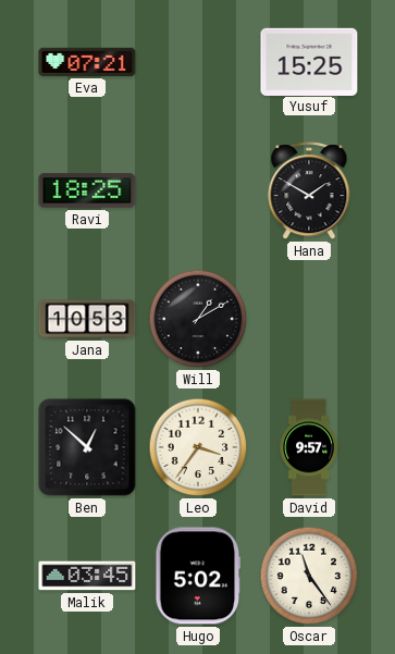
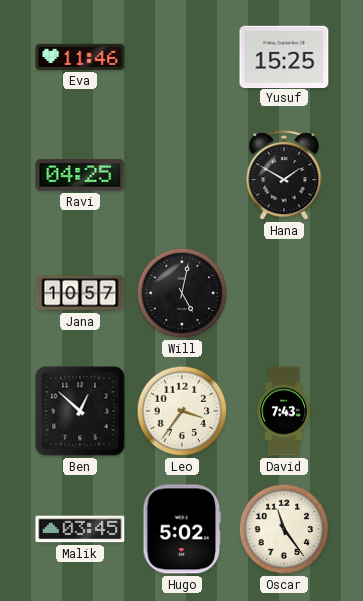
Eva: 07:21 -> 11:46 (80, 57)
Ravi: 18:25 -> 04:25 (80, 175)
Jana: 10:53 -> 10:57 (80, 293)
Will: 1:10 -> 5:02 (182, 293)
David: 9:57 -> 7:43 (283, 411)
